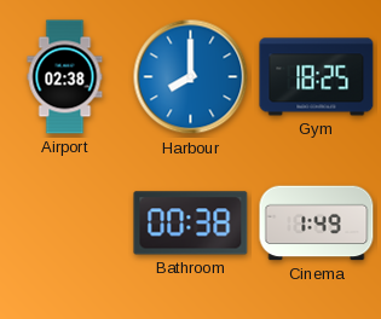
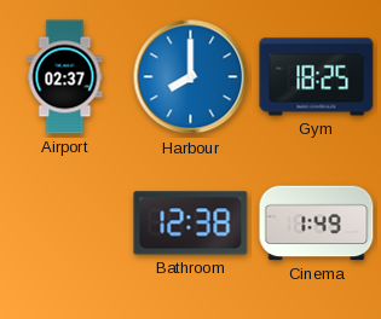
Airport: 02:38 -> 02:37 (65, 77)
Bathroom: 00:38 -> 12:38 (191, 224)
